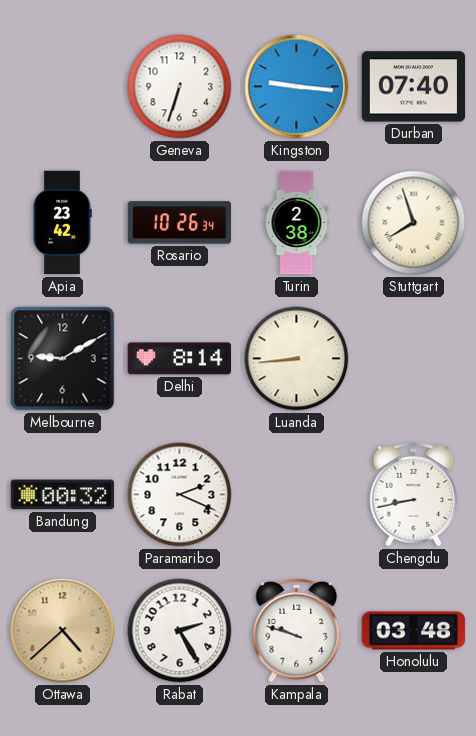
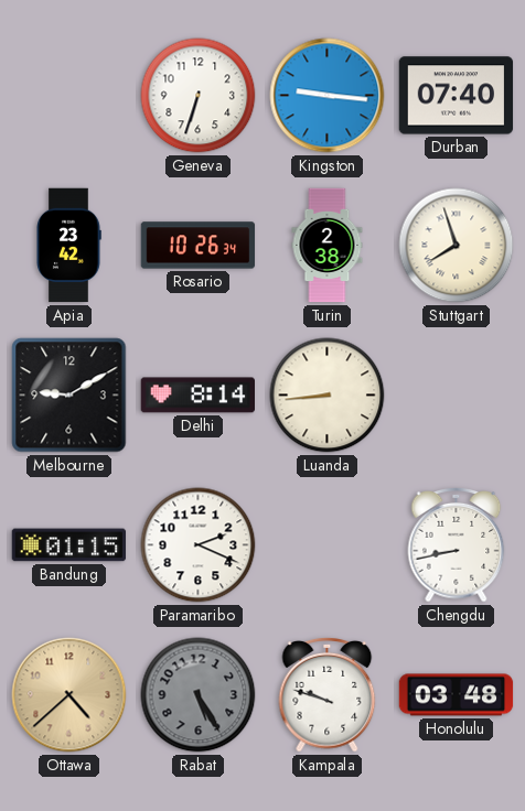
Bandung: 00:32 -> 01:15 (69, 545)
Rabat: 2:25 -> 5:25 (199, 695)
Rabat dial: white -> grey (199, 695)
